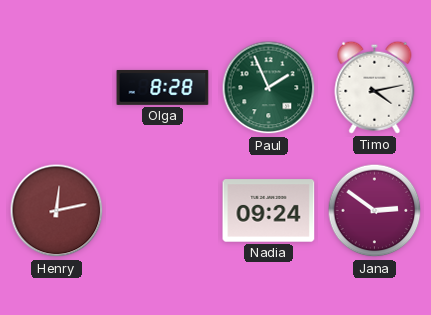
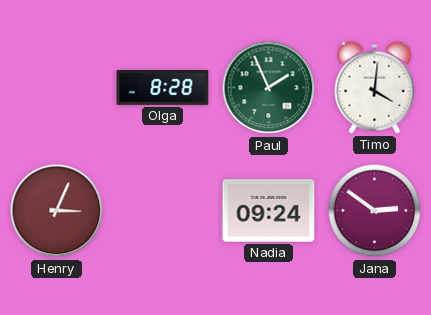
Timo: 4:13 -> 4:01 (375, 87)
Henry: 12:13 -> 3:04 (57, 211)
